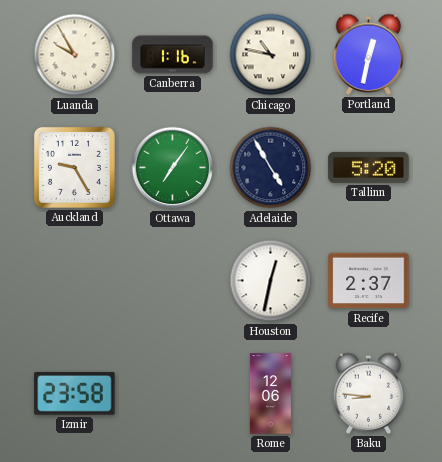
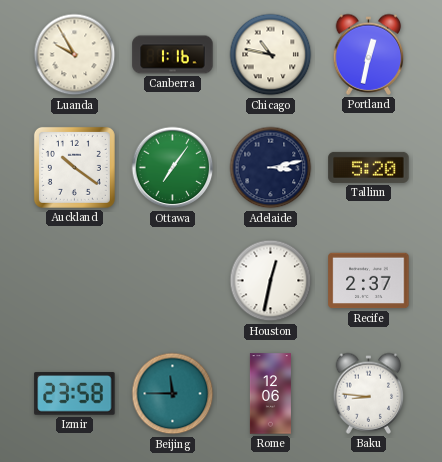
Auckland: 9:25 -> 10:21 (74, 167)
Adelaide: 4:55 -> 3:13 (271, 168)
Beijing: none -> 11:45 (173, 394)
